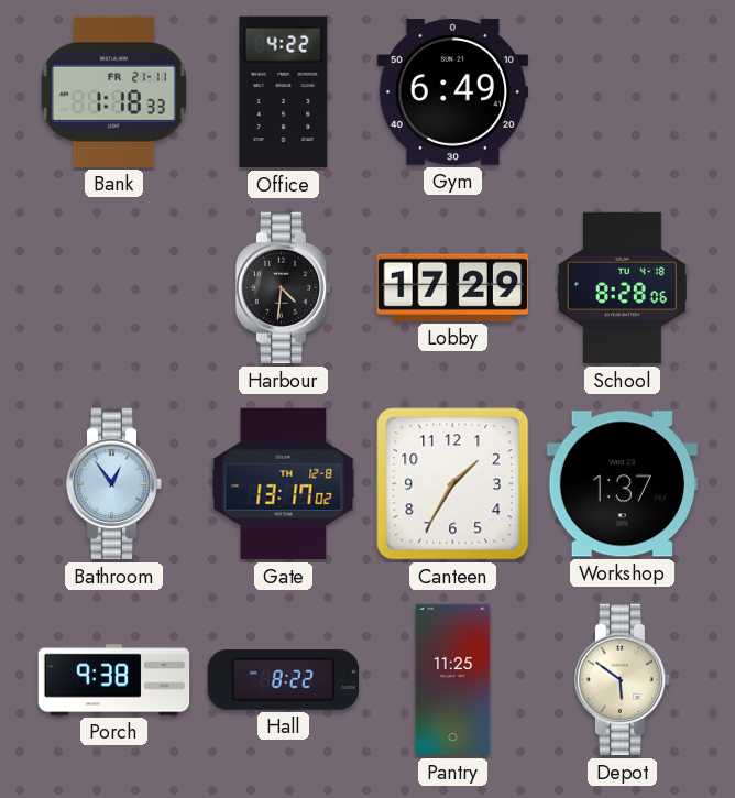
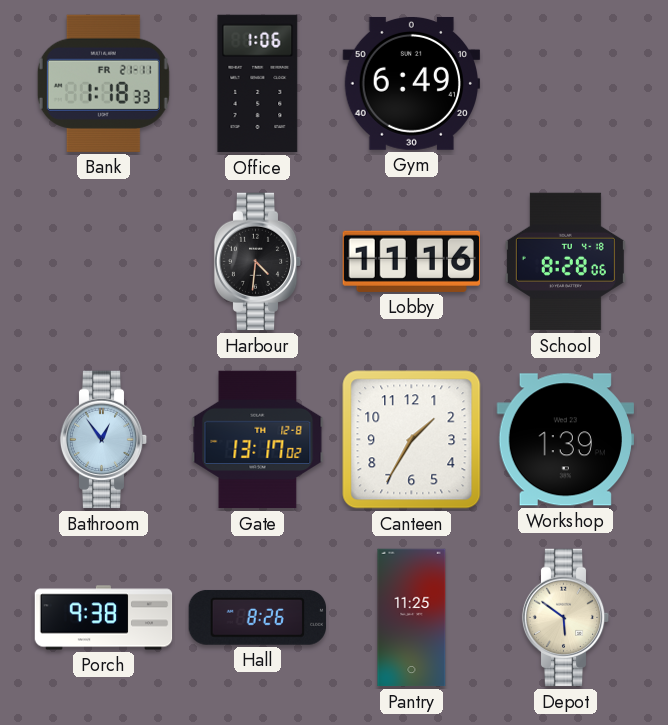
Office: 4:22 -> 1:06 (258, 84)
Lobby: 17:29 -> 11:16 (411, 261)
Workshop: 1:37 -> 1:39 (565, 440)
Hall: 8:22 -> 8:26 (257, 617)
